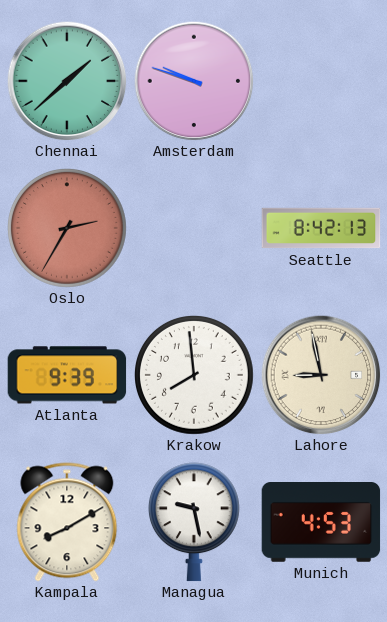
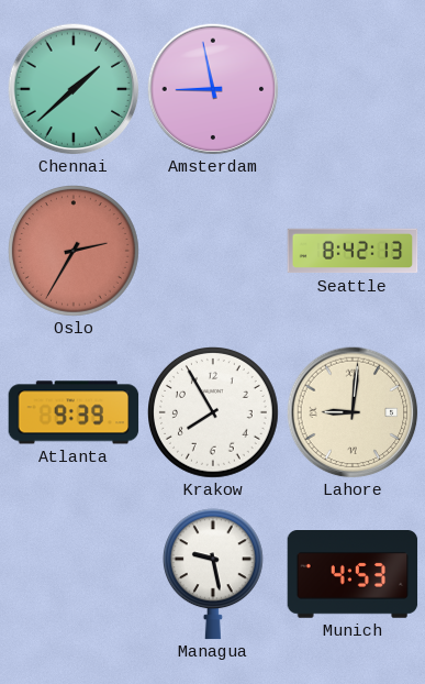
Amsterdam: 9:48 -> 8:58 (213, 89)
Krakow: 7:59 -> 7:55 (214, 413)
Lahore: 8:58 -> 9:01 (353, 412)
Kampala: 8:10 -> none (67, 522)
